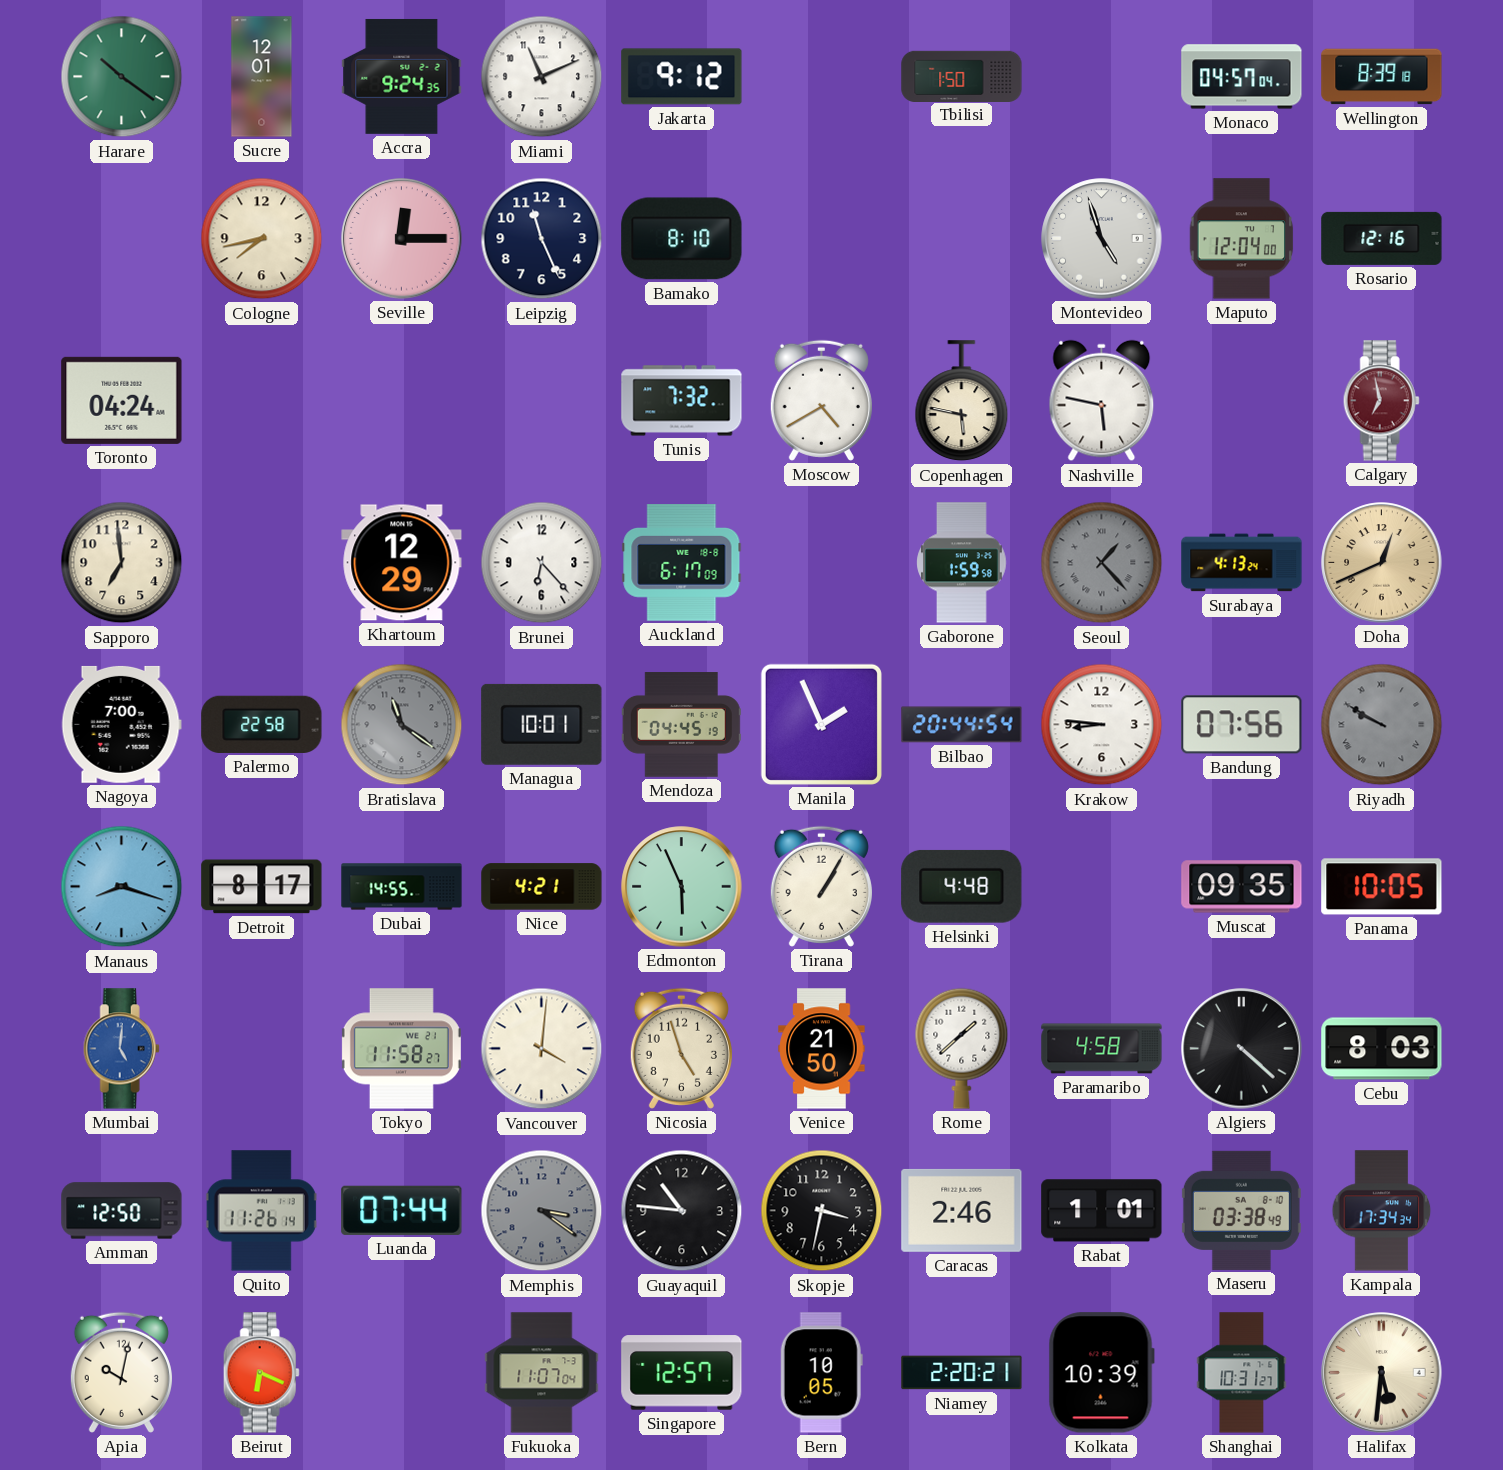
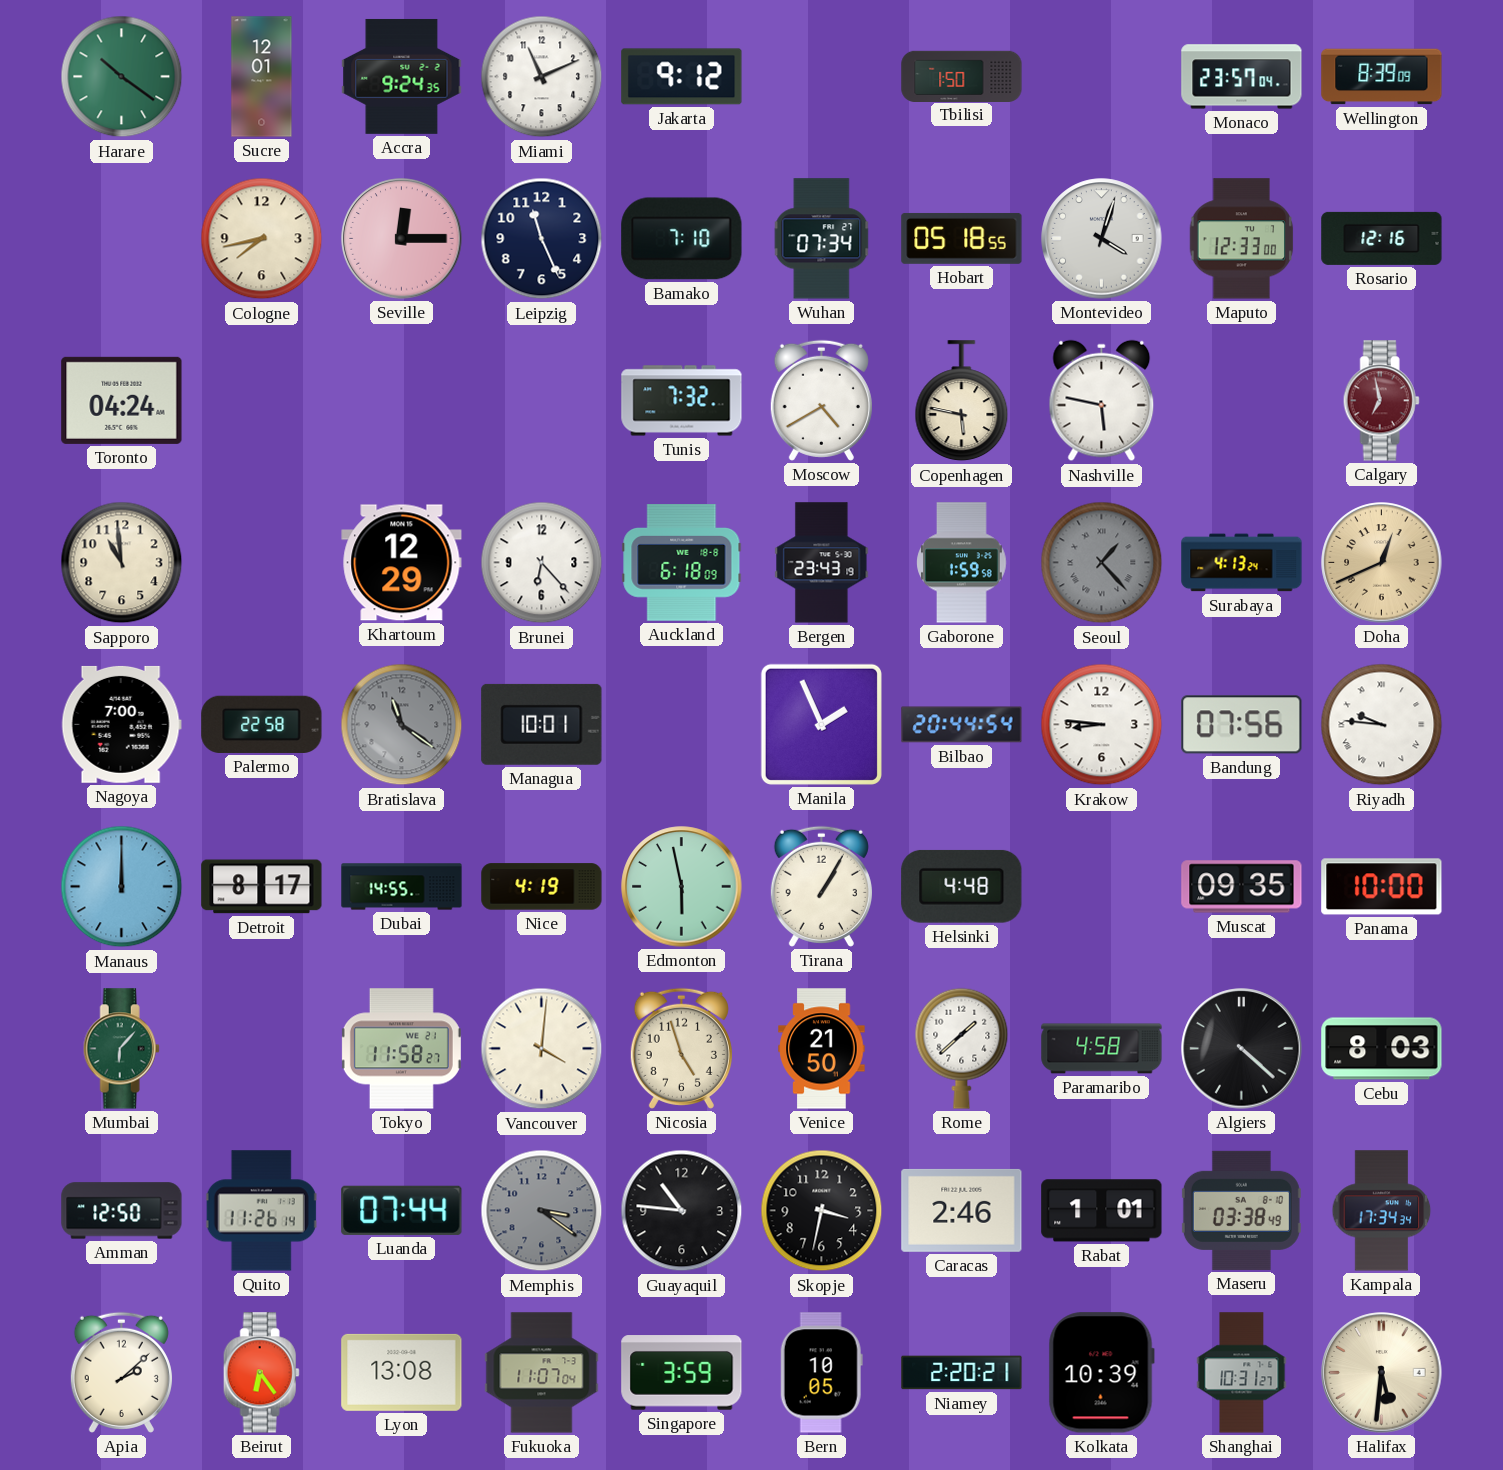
Monaco: 04:57 -> 23:57 (1242, 77)
Wellington: 8:39:18 -> 8:39:09 (1382, 77)
Bamako: 8:10 -> 7:10 (682, 239)
Wuhan: none -> 07:34 (822, 239)
Hobart: none -> 05:18 (962, 238)
Montevideo: 4:57 -> 4:03 (1102, 239)
Maputo: 12:04 -> 12:33 (1242, 239)
Sapporo: 6:59 -> 10:59 (122, 563)
Auckland: 6:17 -> 6:18 (682, 563)
Bergen: none -> 23:43 (822, 563)
Mendoza: 04:45 -> none (681, 725)
Riyadh: 9:50 -> 9:46 (1382, 725)
Riyadh dial: grey -> white (1382, 725)
Manaus: 8:18 -> 12:00 (122, 887)
Nice: 4:21 -> 4:19 (542, 887)
Edmonton: 5:56 -> 5:58 (682, 887)
Panama: 10:05 -> 10:00 (1382, 887)
Mumbai: 5:01 -> 6:07 (121, 1049)
Mumbai dial: blue -> green (121, 1049)
Apia: 10:02 -> 2:08 (121, 1372)
Beirut: 6:19 -> 6:24 (261, 1373)
Lyon: none -> 13:08 (402, 1372)
Singapore: 12:57 -> 3:59 (682, 1373)
